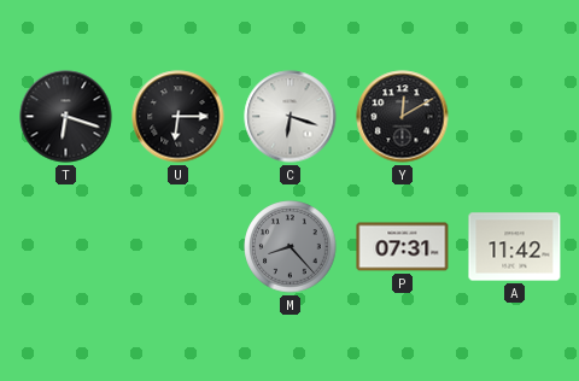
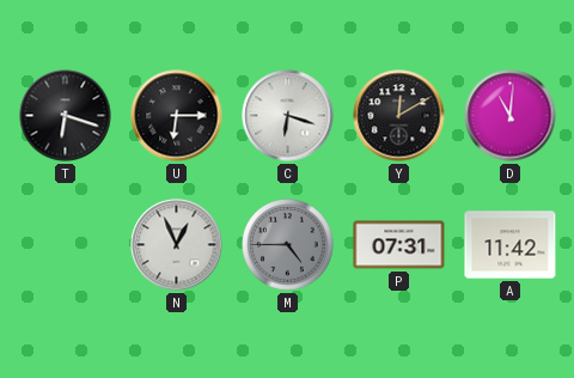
D: none -> 11:01 (511, 116)
N: none -> 12:56 (177, 245)
M: 8:23 -> 4:45 (288, 245)
